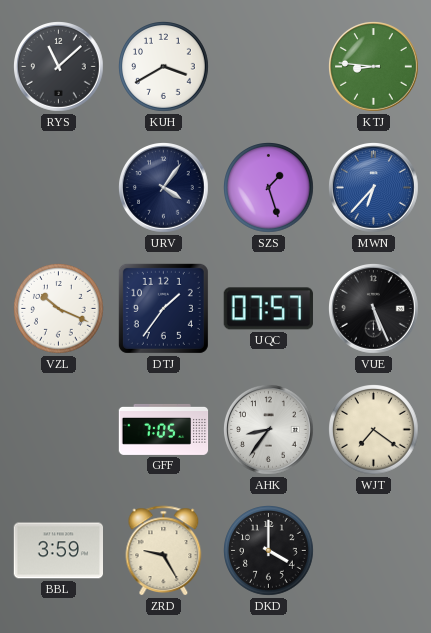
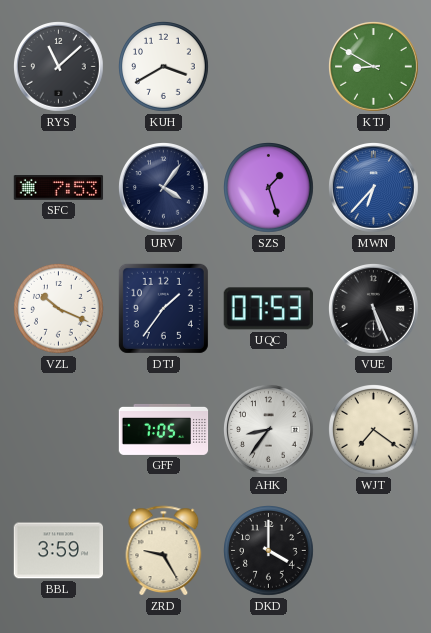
KTJ: 8:46 -> 8:50 (374, 67)
SFC: none -> 7:53 (59, 188)
UQC: 07:57 -> 07:53 (268, 309)
